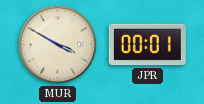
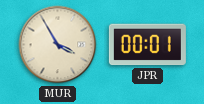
MUR: 3:50 -> 3:55 (58, 45)
